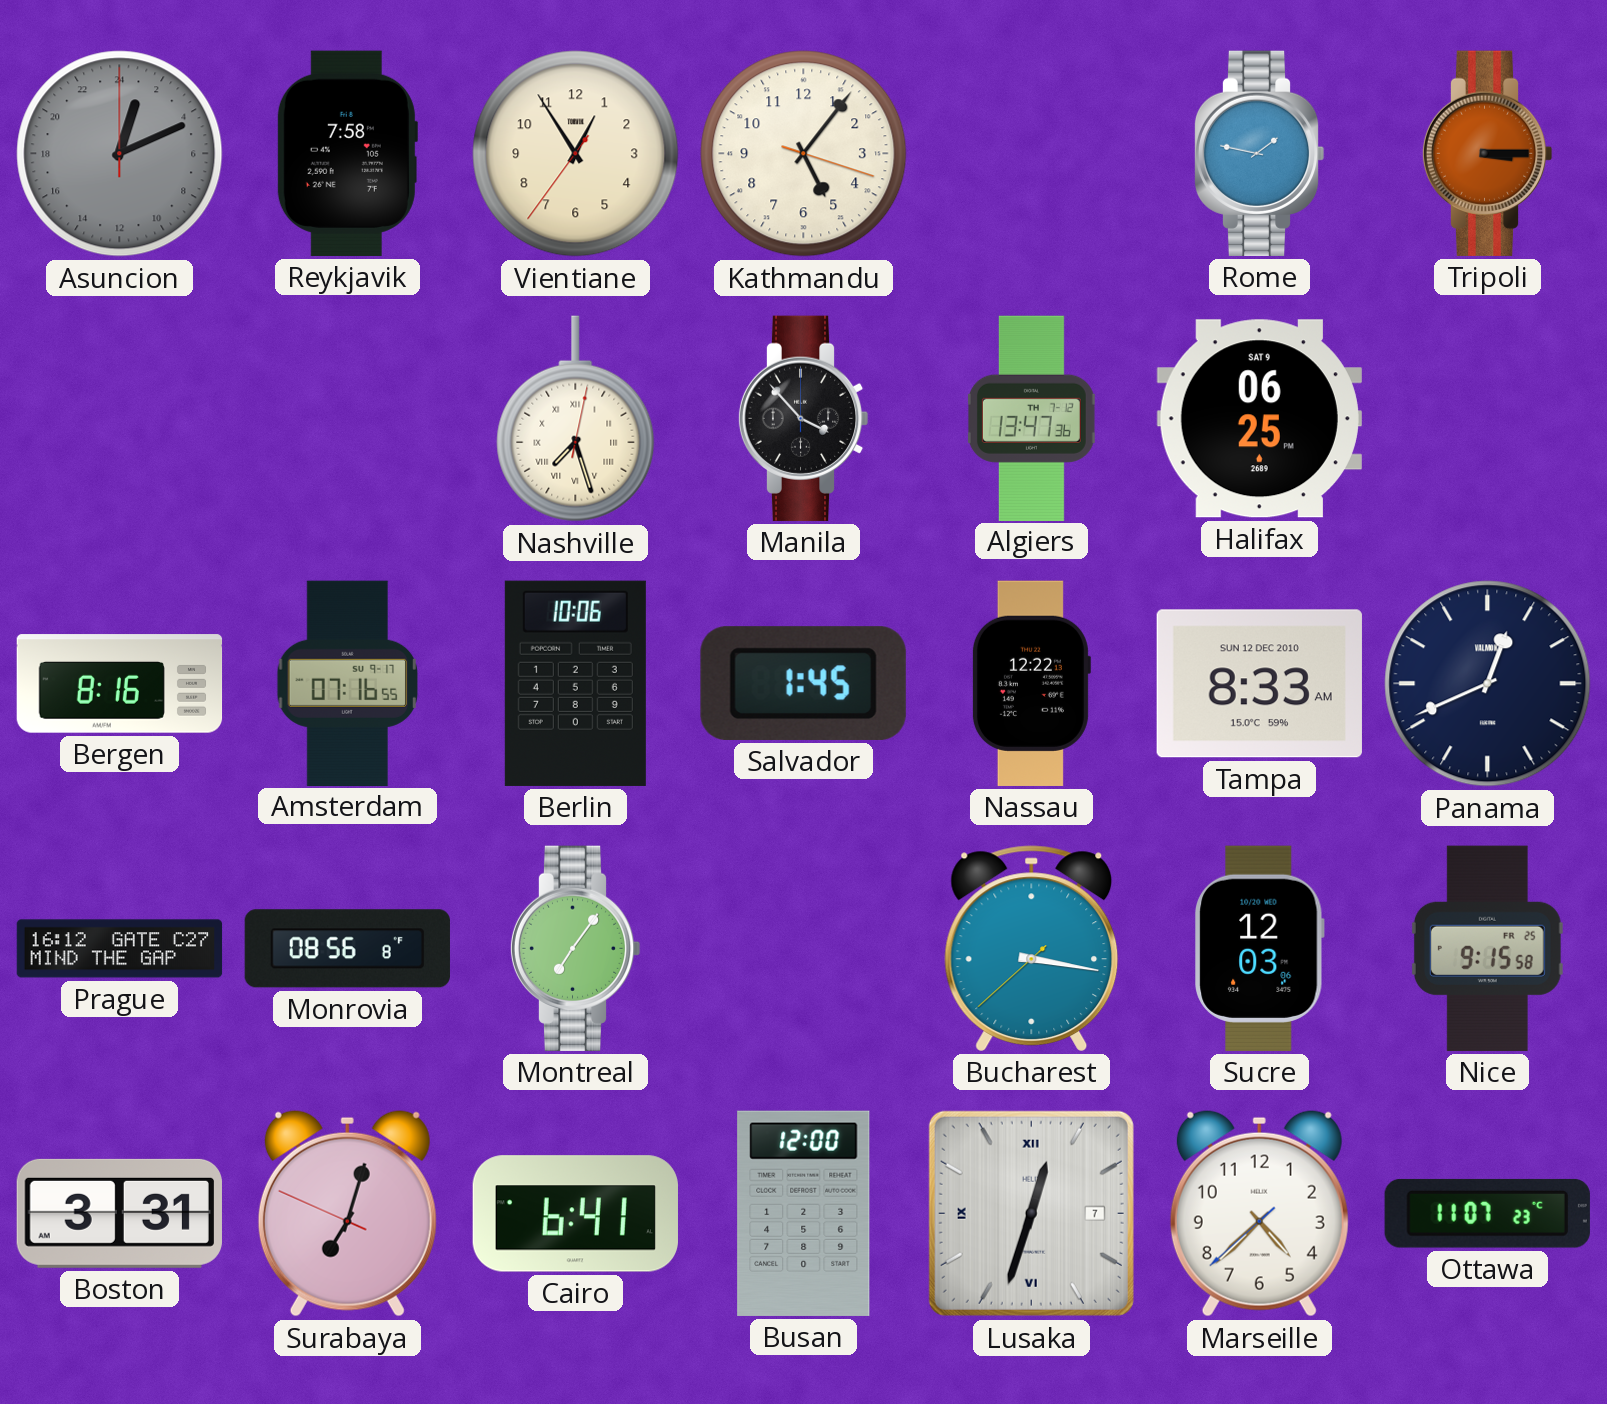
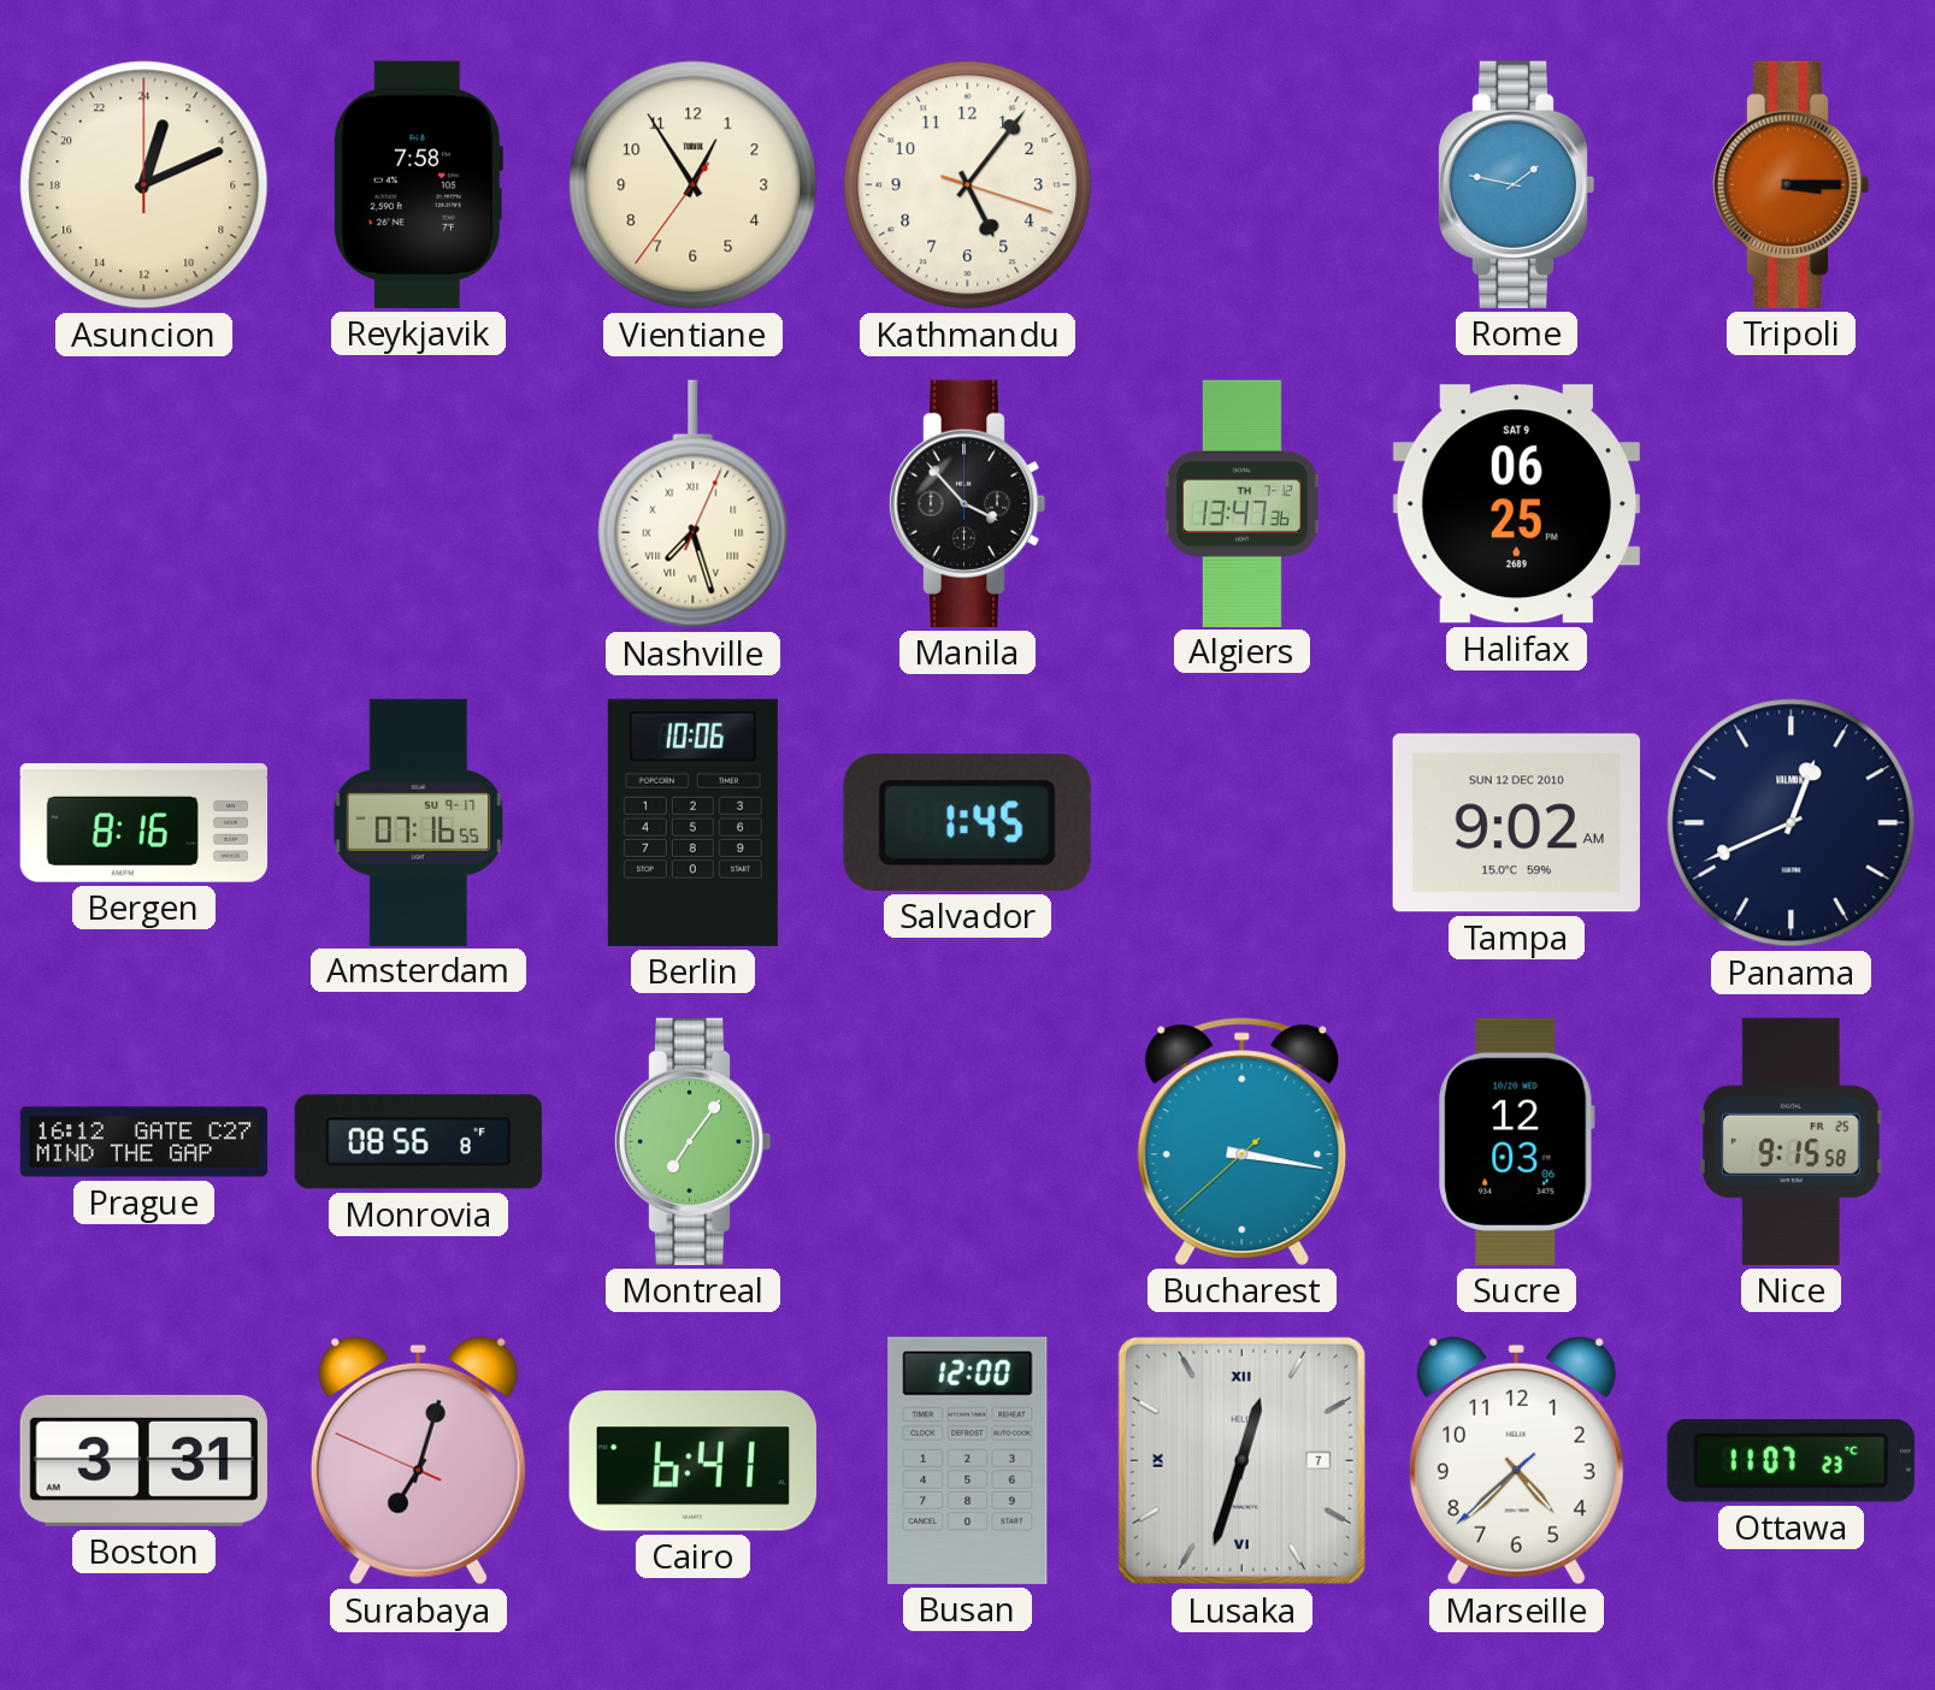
Asuncion dial: grey -> cream (144, 185)
Nashville: 7:27:02 -> 7:27:04 (694, 504)
Nassau: 12:22 -> none (1031, 683)
Tampa: 8:33 -> 9:02 (1516, 823)
